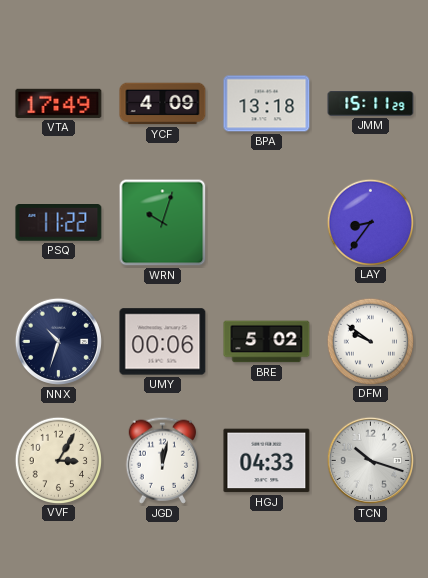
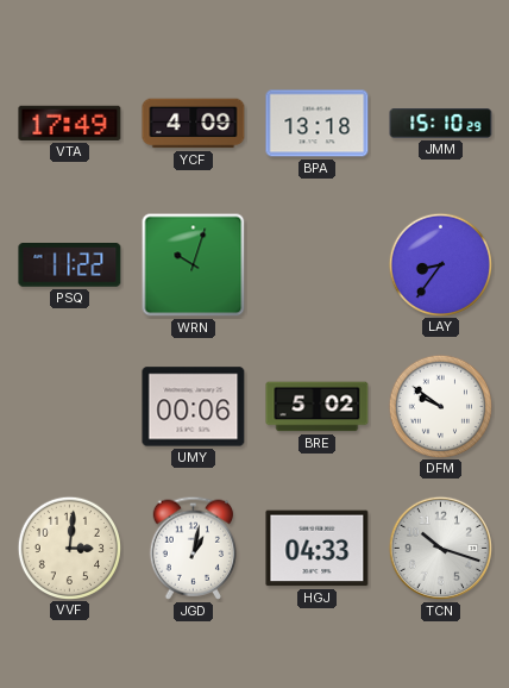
JMM: 15:11 -> 15:10 (441, 124)
NNX: 10:33 -> none (58, 341)
VVF: 3:05 -> 3:01 (69, 548)
JGD: 12:02 -> 1:02 (194, 548)
